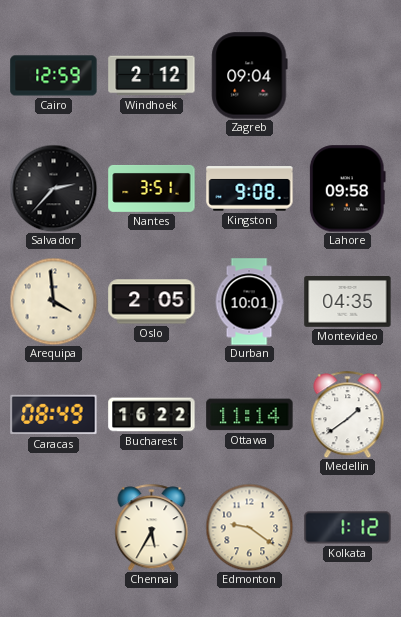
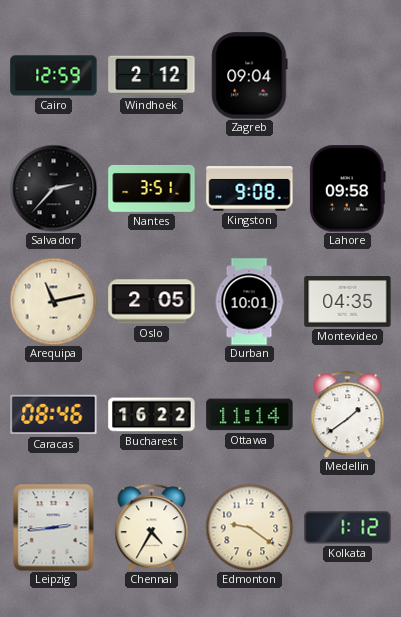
Arequipa: 3:59 -> 11:13 (53, 301)
Caracas: 08:49 -> 08:46 (54, 415)
Leipzig: none -> 2:44 (54, 527)
Chennai: 5:35 -> 4:35 (152, 527)
